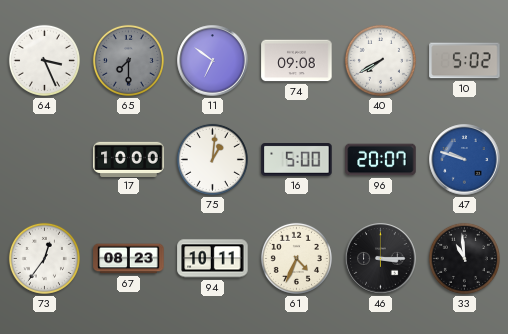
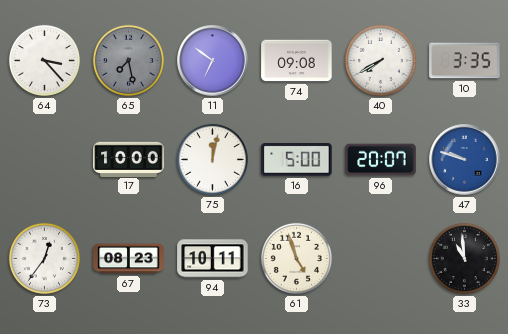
64: 3:26 -> 3:23 (44, 60)
65: 7:30 -> 7:28 (128, 60)
10: 5:02 -> 3:35 (465, 61)
75: 1:01 -> 12:02 (212, 159)
61: 4:34 -> 4:57 (296, 258)
46: 3:15 -> none (381, 259)
